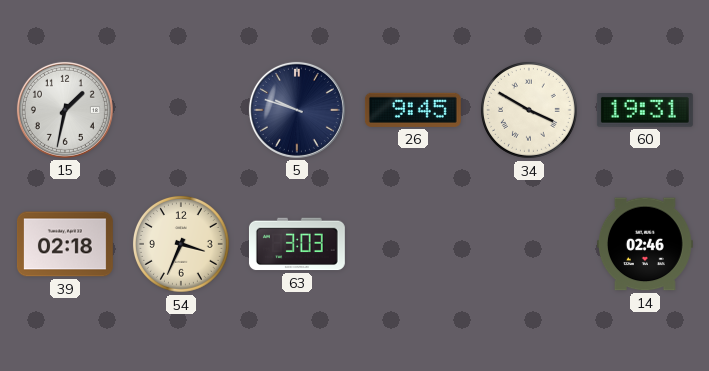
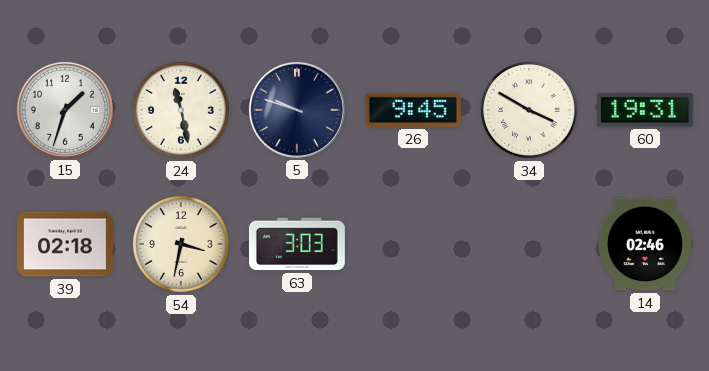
15: 1:32 -> 1:33 (65, 110)
24: none -> 11:28 (181, 110)
54: 3:34 -> 3:32 (181, 244)
